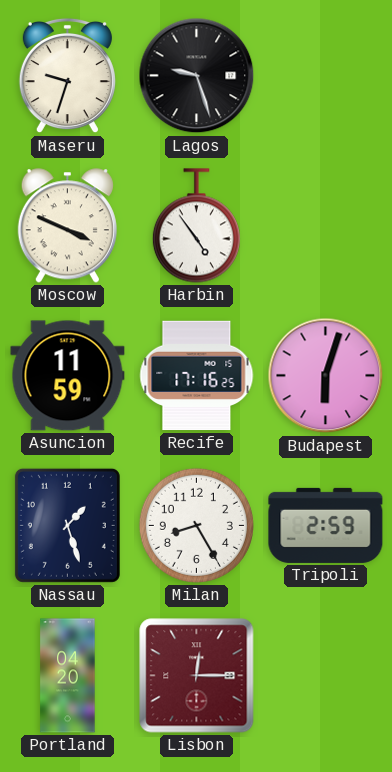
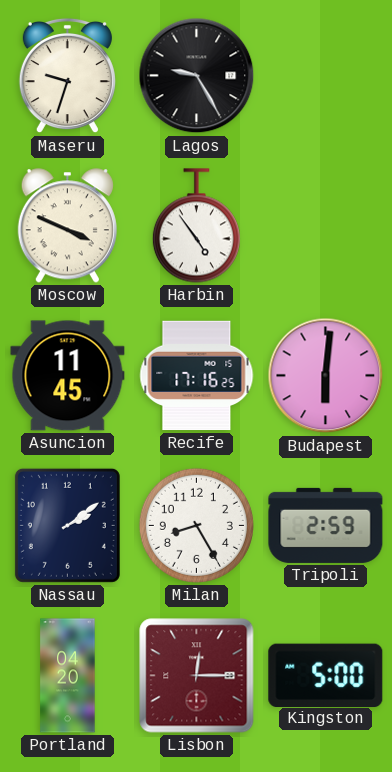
Lagos: 9:27 -> 9:25 (197, 76)
Asuncion: 11:59 -> 11:45 (68, 376)
Budapest: 6:03 -> 6:01 (326, 376)
Nassau: 1:27 -> 2:09 (67, 525)
Kingston: none -> 5:00 (326, 675)
